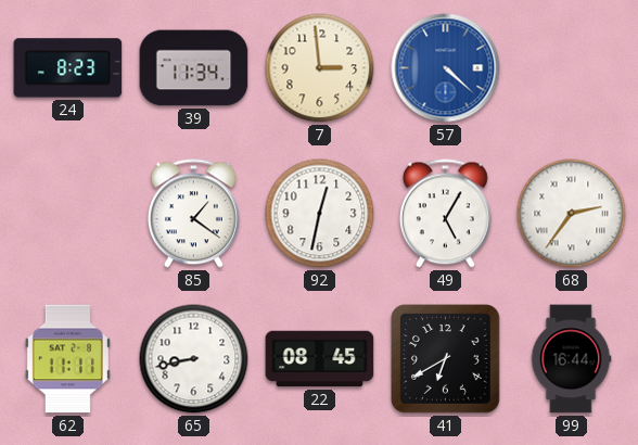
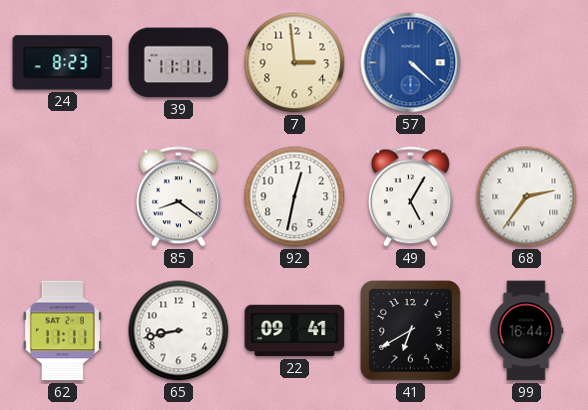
39: 11:34 -> 11:11 (179, 63)
85: 1:21 -> 8:21 (178, 197)
22: 08:45 -> 09:41 (295, 331)
